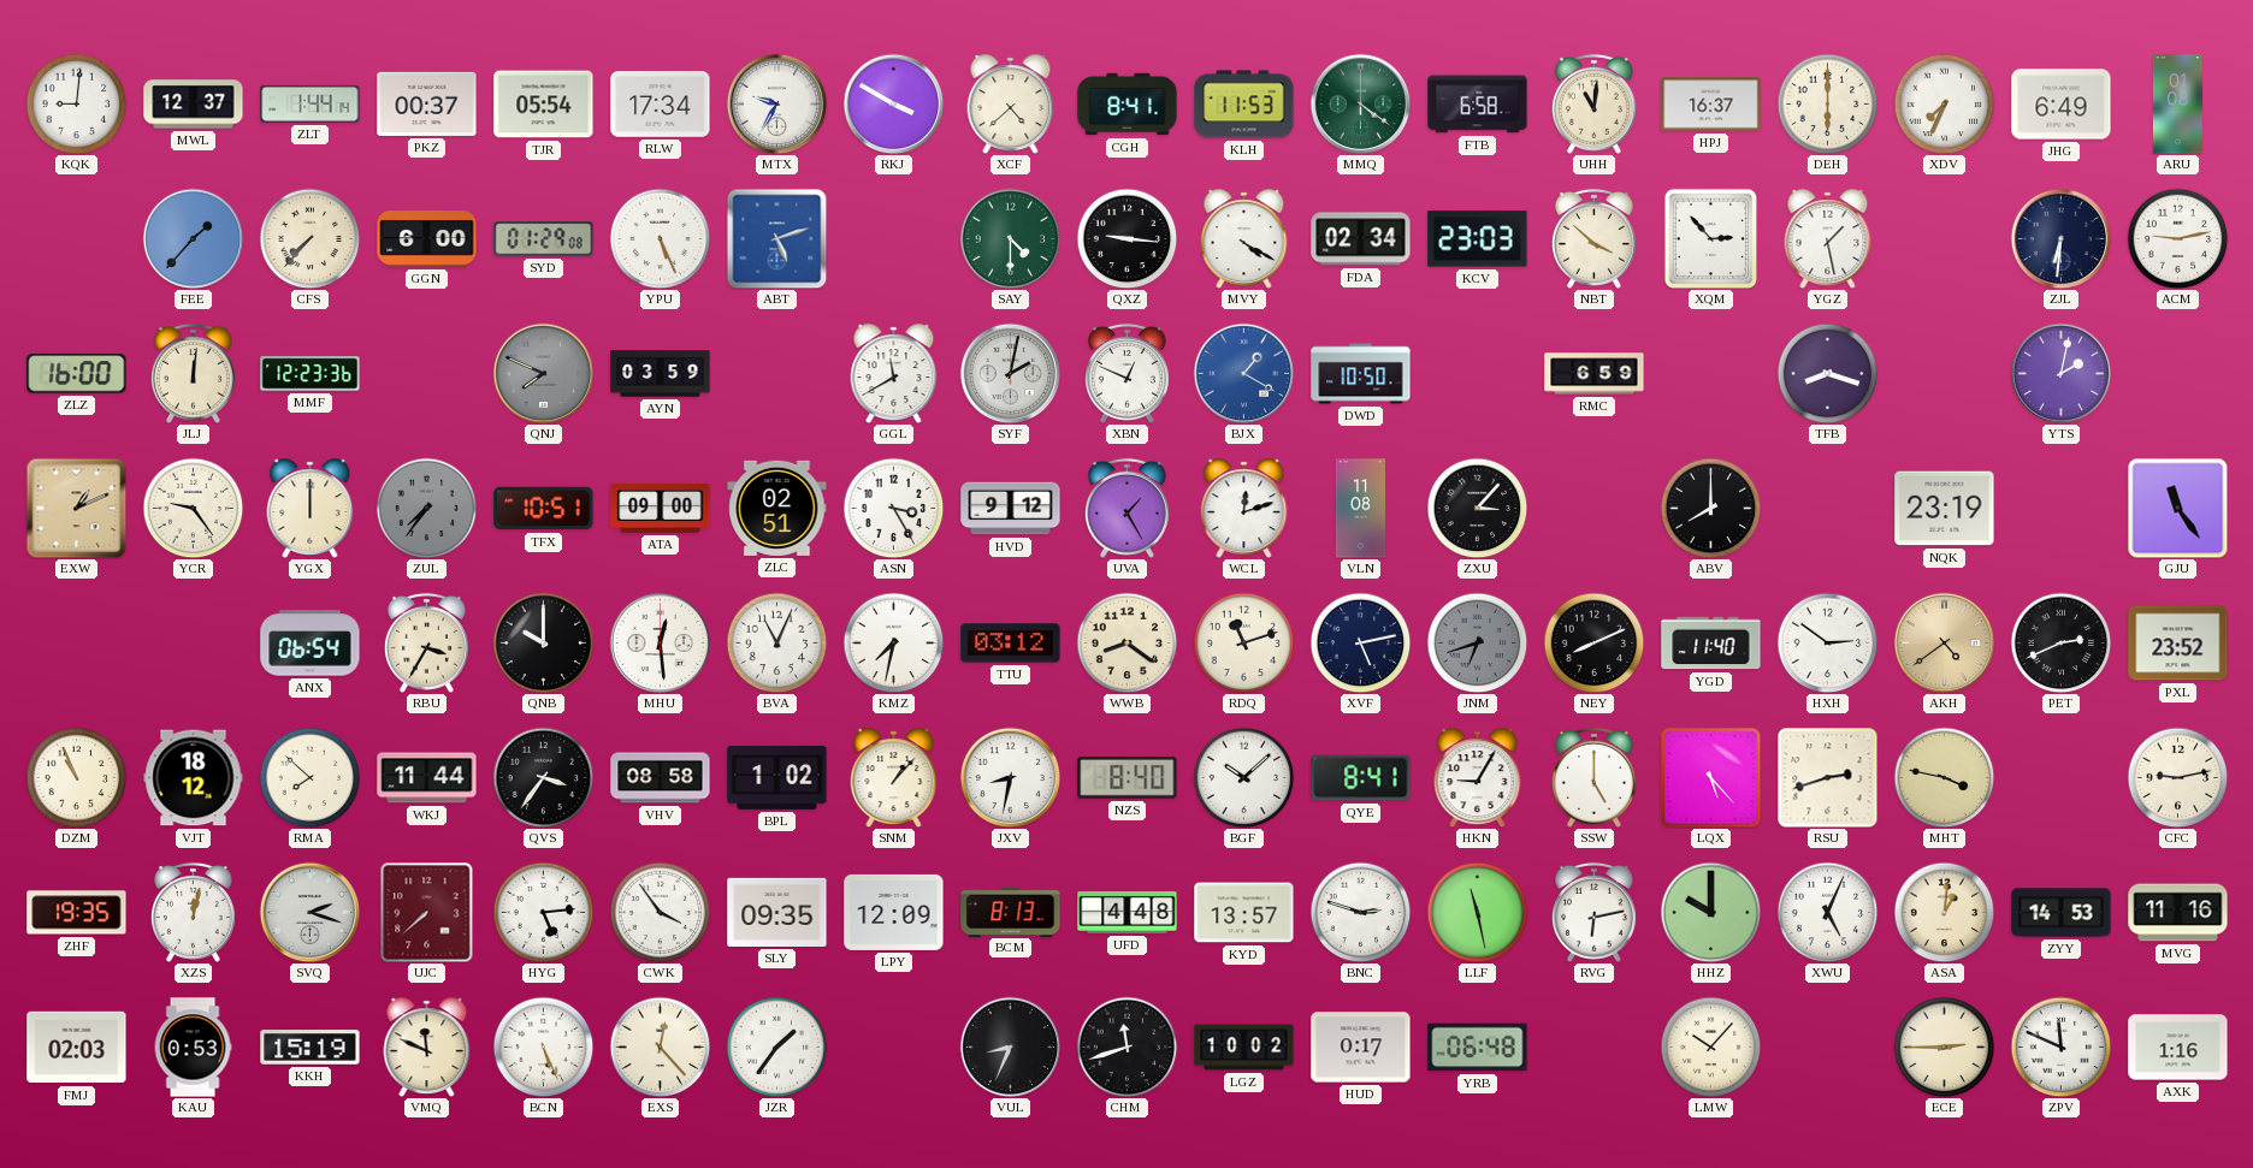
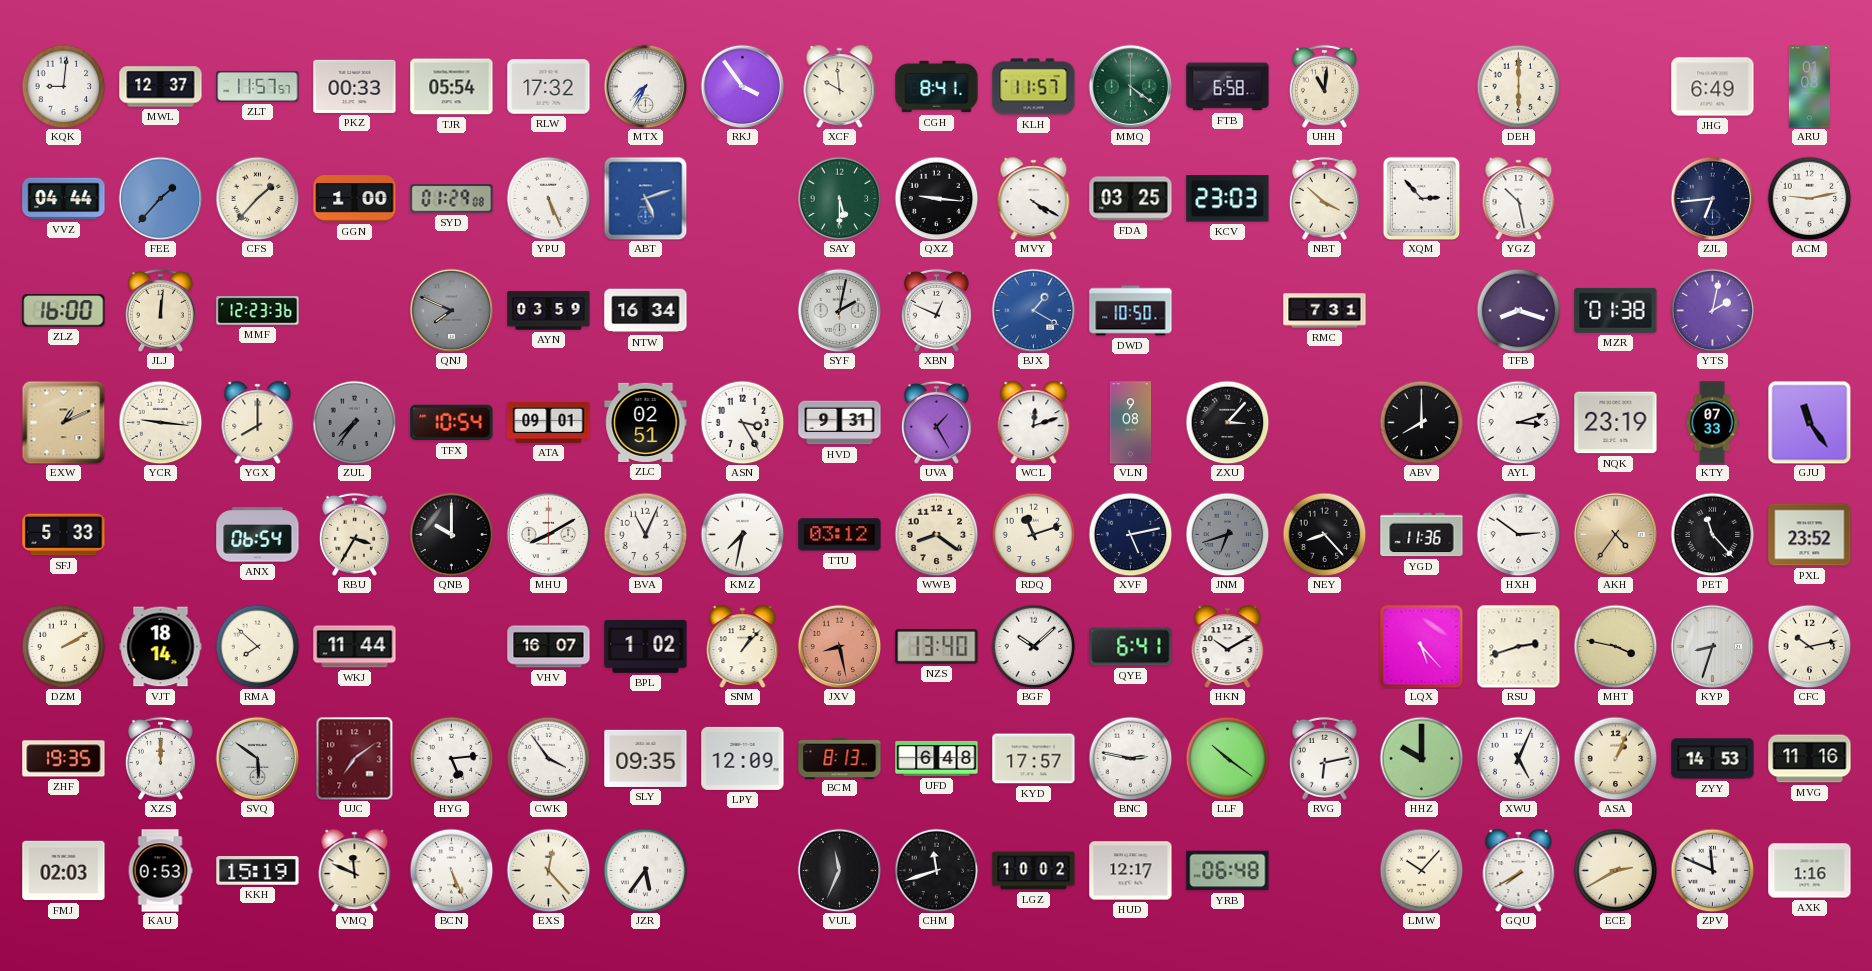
ZLT: 1:44 -> 11:57 (258, 86)
PKZ: 00:37 -> 00:33 (355, 86)
RLW: 17:34 -> 17:32 (549, 87)
MTX: 9:35 -> 7:35 (645, 86)
RKJ: 3:50 -> 3:54 (742, 86)
XCF: 4:38 -> 9:59 (840, 87)
KLH: 11:53 -> 11:57 (1034, 87)
HPJ: 16:37 -> none (1711, 105)
XDV: 7:34 -> none (1944, 103)
VVZ: none -> 04:44 (64, 199)
CFS: 7:37 -> 1:37 (257, 198)
GGN: 6:00 -> 1:00 (355, 199)
SAY: 4:30 -> 5:30 (839, 198)
FDA: 02:34 -> 03:25 (1131, 199)
YGZ: 1:28 -> 10:28 (1519, 199)
ZJL: 6:31 -> 6:44 (1712, 198)
NTW: none -> 16:34 (646, 311)
GGL: 11:40 -> none (894, 374)
RMC: 6:59 -> 7:31 (1325, 311)
MZR: none -> 01:38 (1616, 310)
YCR: 9:24 -> 9:16 (160, 422)
YGX: 12:00 -> 8:00 (258, 423)
TFX: 10:51 -> 10:54 (452, 423)
ATA: 09:00 -> 09:01 (549, 422)
HVD: 9:12 -> 9:31 (840, 423)
VLN: 11:08 -> 9:08 (1131, 423)
AYL: none -> 3:12 (1518, 422)
KTY: none -> 07:33 (1712, 423)
SFJ: none -> 5:33 (64, 535)
MHU: 12:29 -> 8:10 (548, 534)
NEY: 8:11 -> 8:23 (1324, 534)
YGD: 11:40 -> 11:36 (1422, 535)
AKH: 4:39 -> 4:36 (1615, 534)
PET: 2:41 -> 11:23 (1712, 534)
DZM: 10:56 -> 2:10 (63, 646)
VJT: 18:12 -> 18:14 (161, 647)
QVS: 3:36 -> none (543, 777)
VHV: 08:58 -> 16:07 (549, 647)
JXV: 8:32 -> 8:28 (839, 646)
JXV dial: white -> salmon (839, 646)
NZS: 8:40 -> 13:40 (937, 647)
QYE: 8:41 -> 6:41 (1131, 647)
HKN: 9:05 -> 10:10 (1228, 647)
SSW: 5:00 -> none (1593, 777)
KYP: none -> 8:33 (1712, 646)
CFC: 9:13 -> 10:13 (1809, 646)
XZS: 12:02 -> 12:00 (160, 758)
SVQ: 2:18 -> 5:51 (257, 758)
UJC: 7:38 -> 7:09 (355, 758)
UFD: 4:48 -> 6:48 (937, 758)
KYD: 13:57 -> 17:57 (1034, 759)
BNC: 2:48 -> 2:47 (1130, 758)
LLF: 11:28 -> 10:21 (1227, 758)
ASA: 1:01 -> 1:04 (1615, 758)
JZR: 1:36 -> 5:36 (645, 870)
VUL: 8:34 -> 11:34 (839, 870)
HUD: 0:17 -> 12:17 (1131, 871)
GQU: none -> 7:40 (1519, 871)
ECE: 2:45 -> 2:40 (1615, 870)
